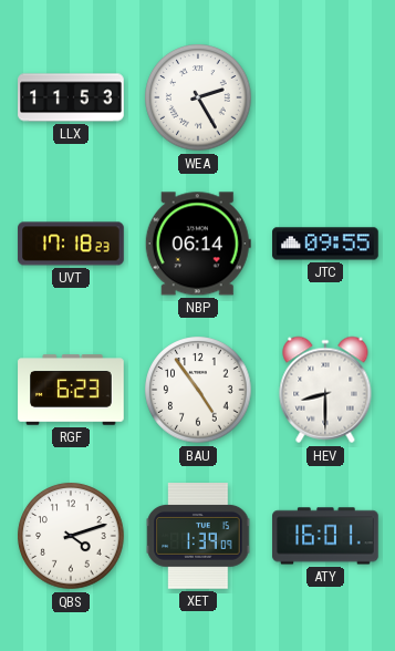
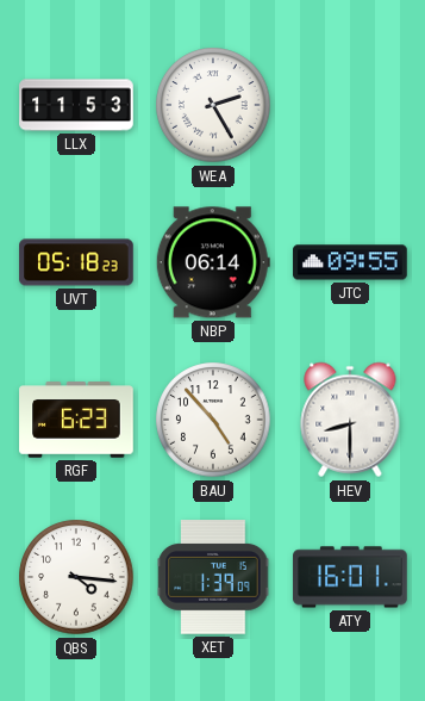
UVT: 17:18 -> 05:18 (76, 262)
BAU: 4:54 -> 4:53 (213, 420)
QBS: 4:12 -> 4:16 (76, 577)
